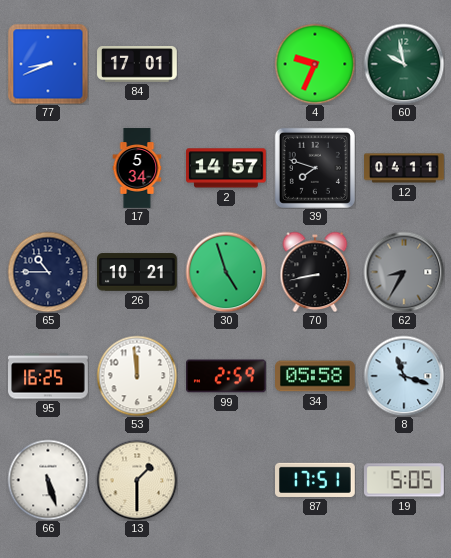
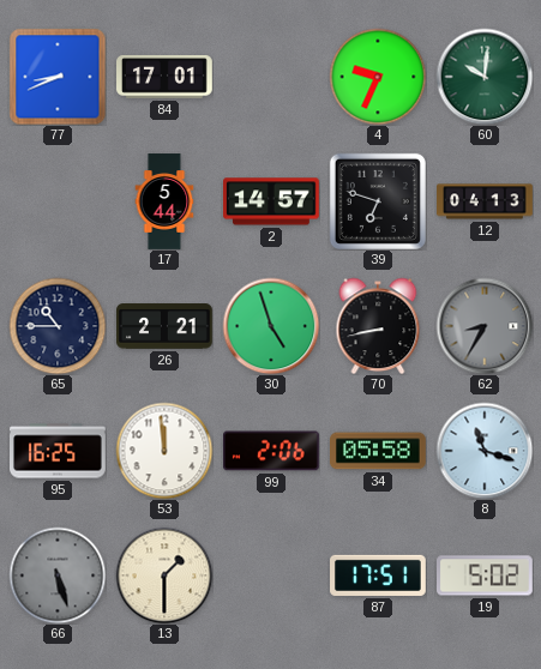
60: 9:58 -> 10:01 (485, 77)
17: 5:34 -> 5:44 (164, 201)
39: 7:48 -> 6:48 (378, 201)
12: 04:11 -> 04:13 (485, 201)
26: 10:21 -> 2:21 (166, 326)
99: 2:59 -> 2:06 (272, 451)
66 dial: white -> grey (58, 575)
19: 5:05 -> 5:02 (486, 575)
